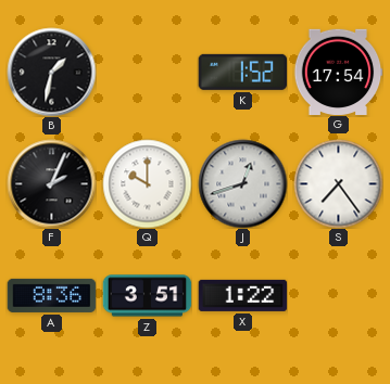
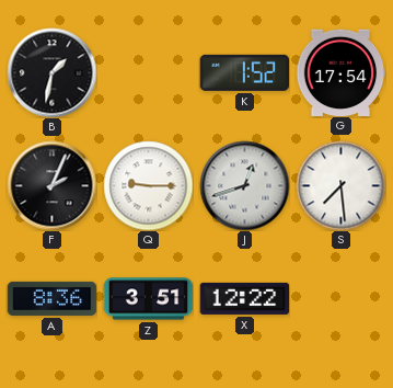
Q: 10:00 -> 9:15 (148, 185)
S: 7:24 -> 7:29 (340, 185)
X: 1:22 -> 12:22 (244, 298)
